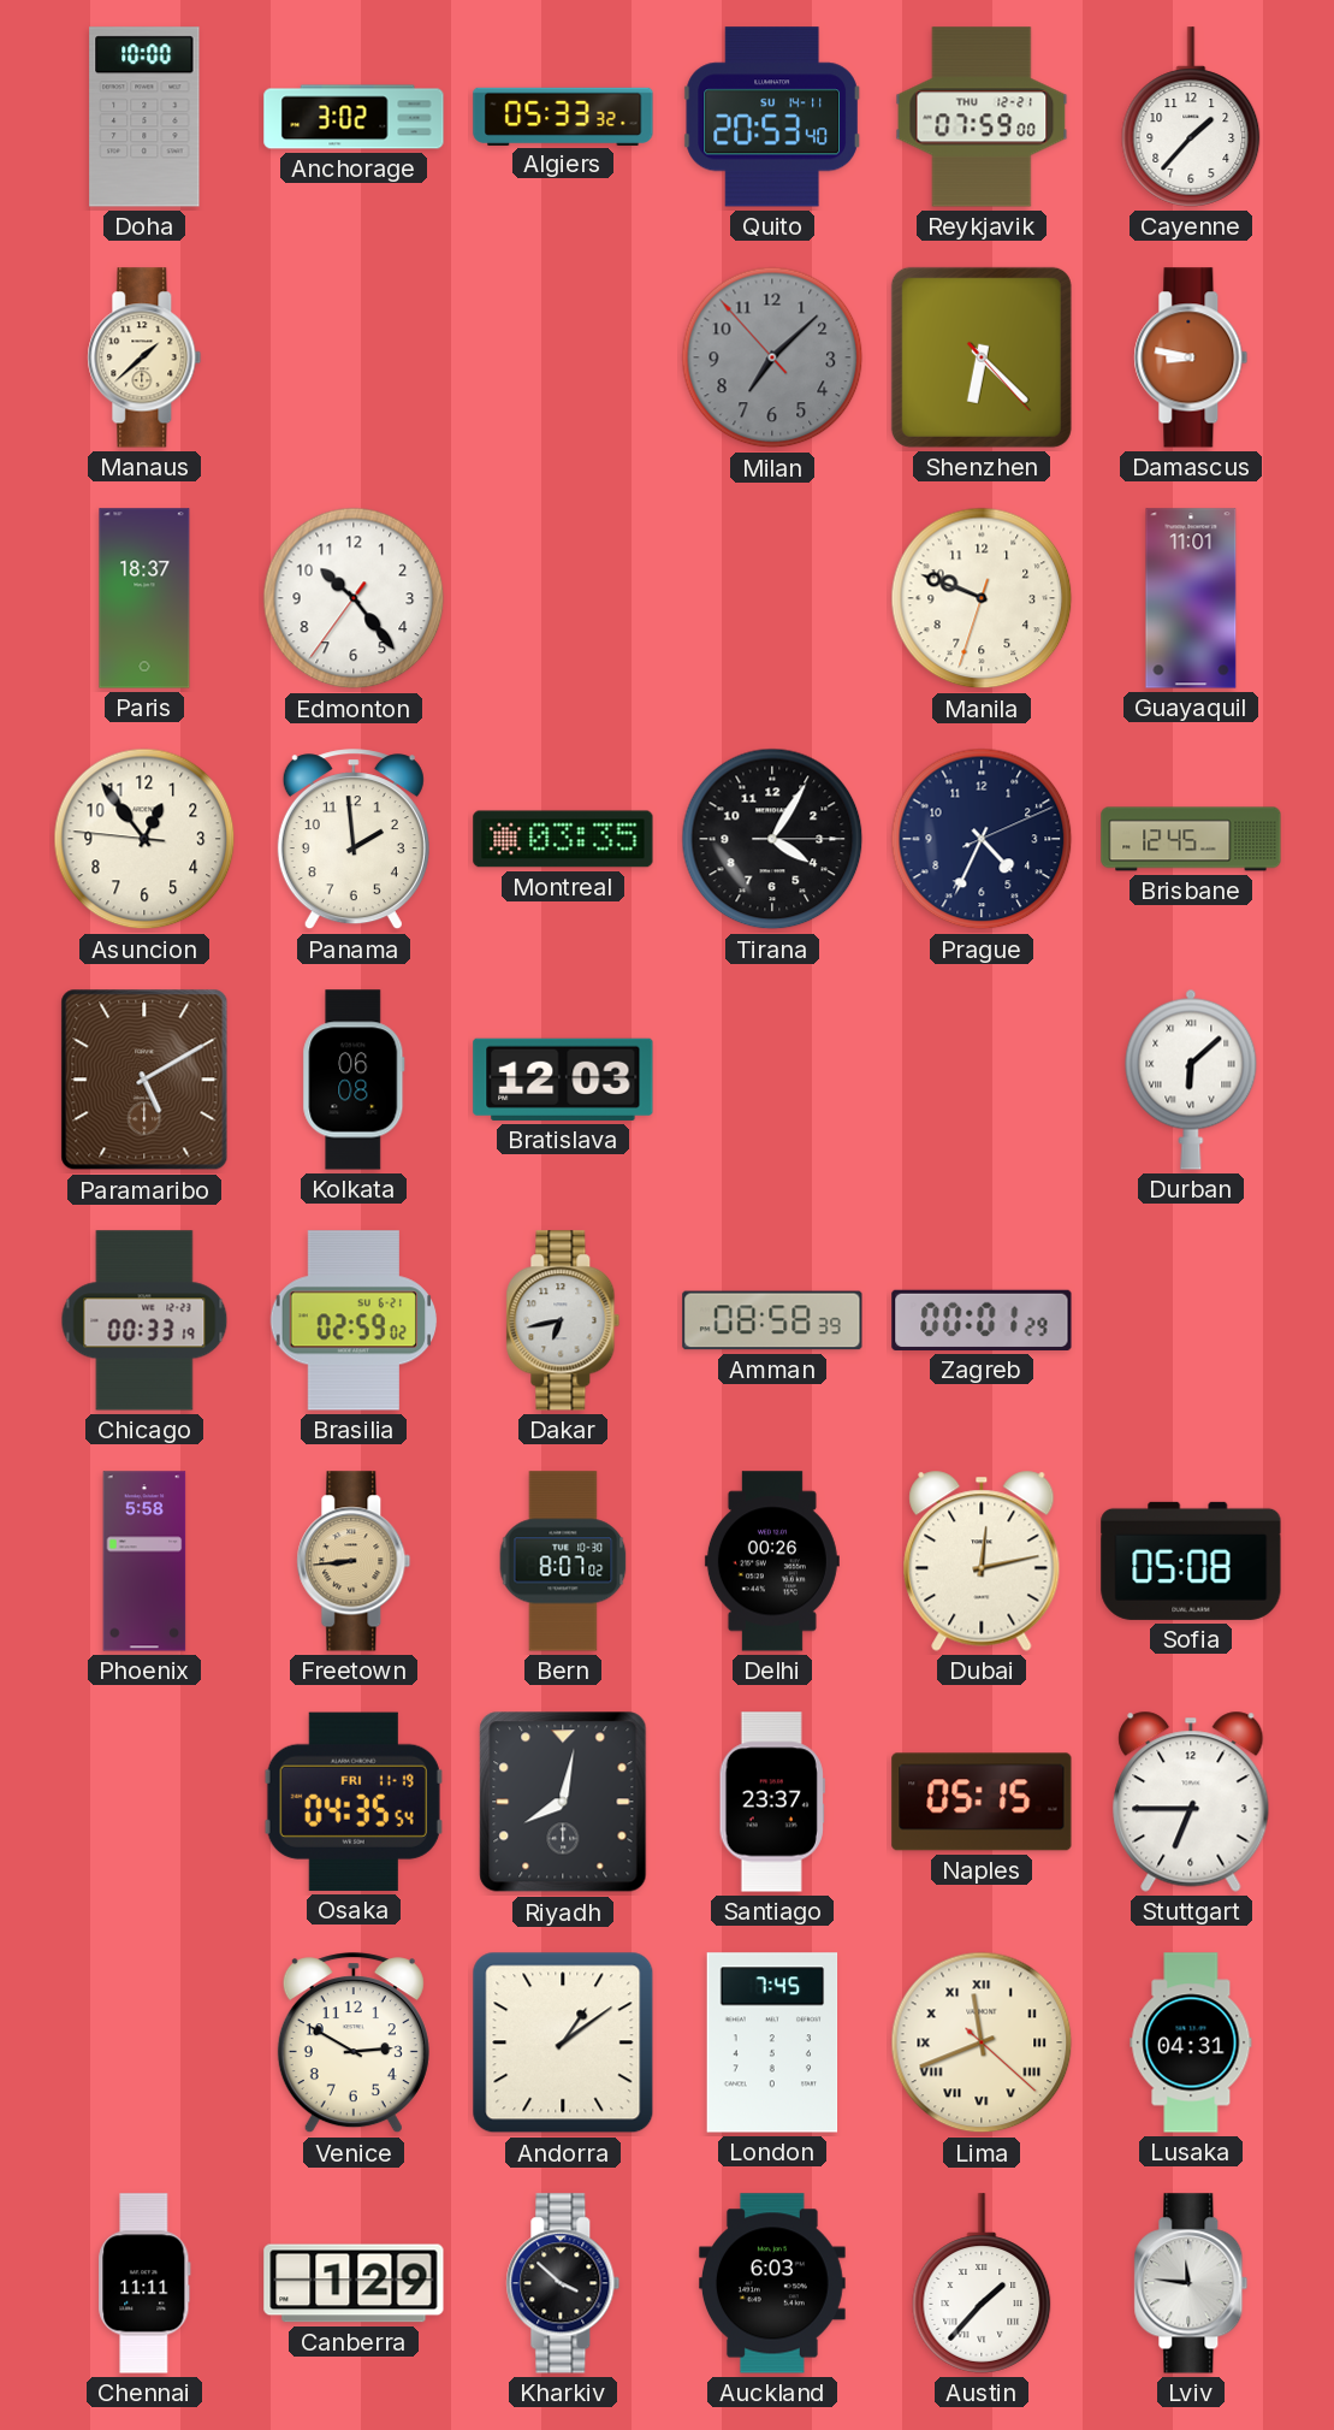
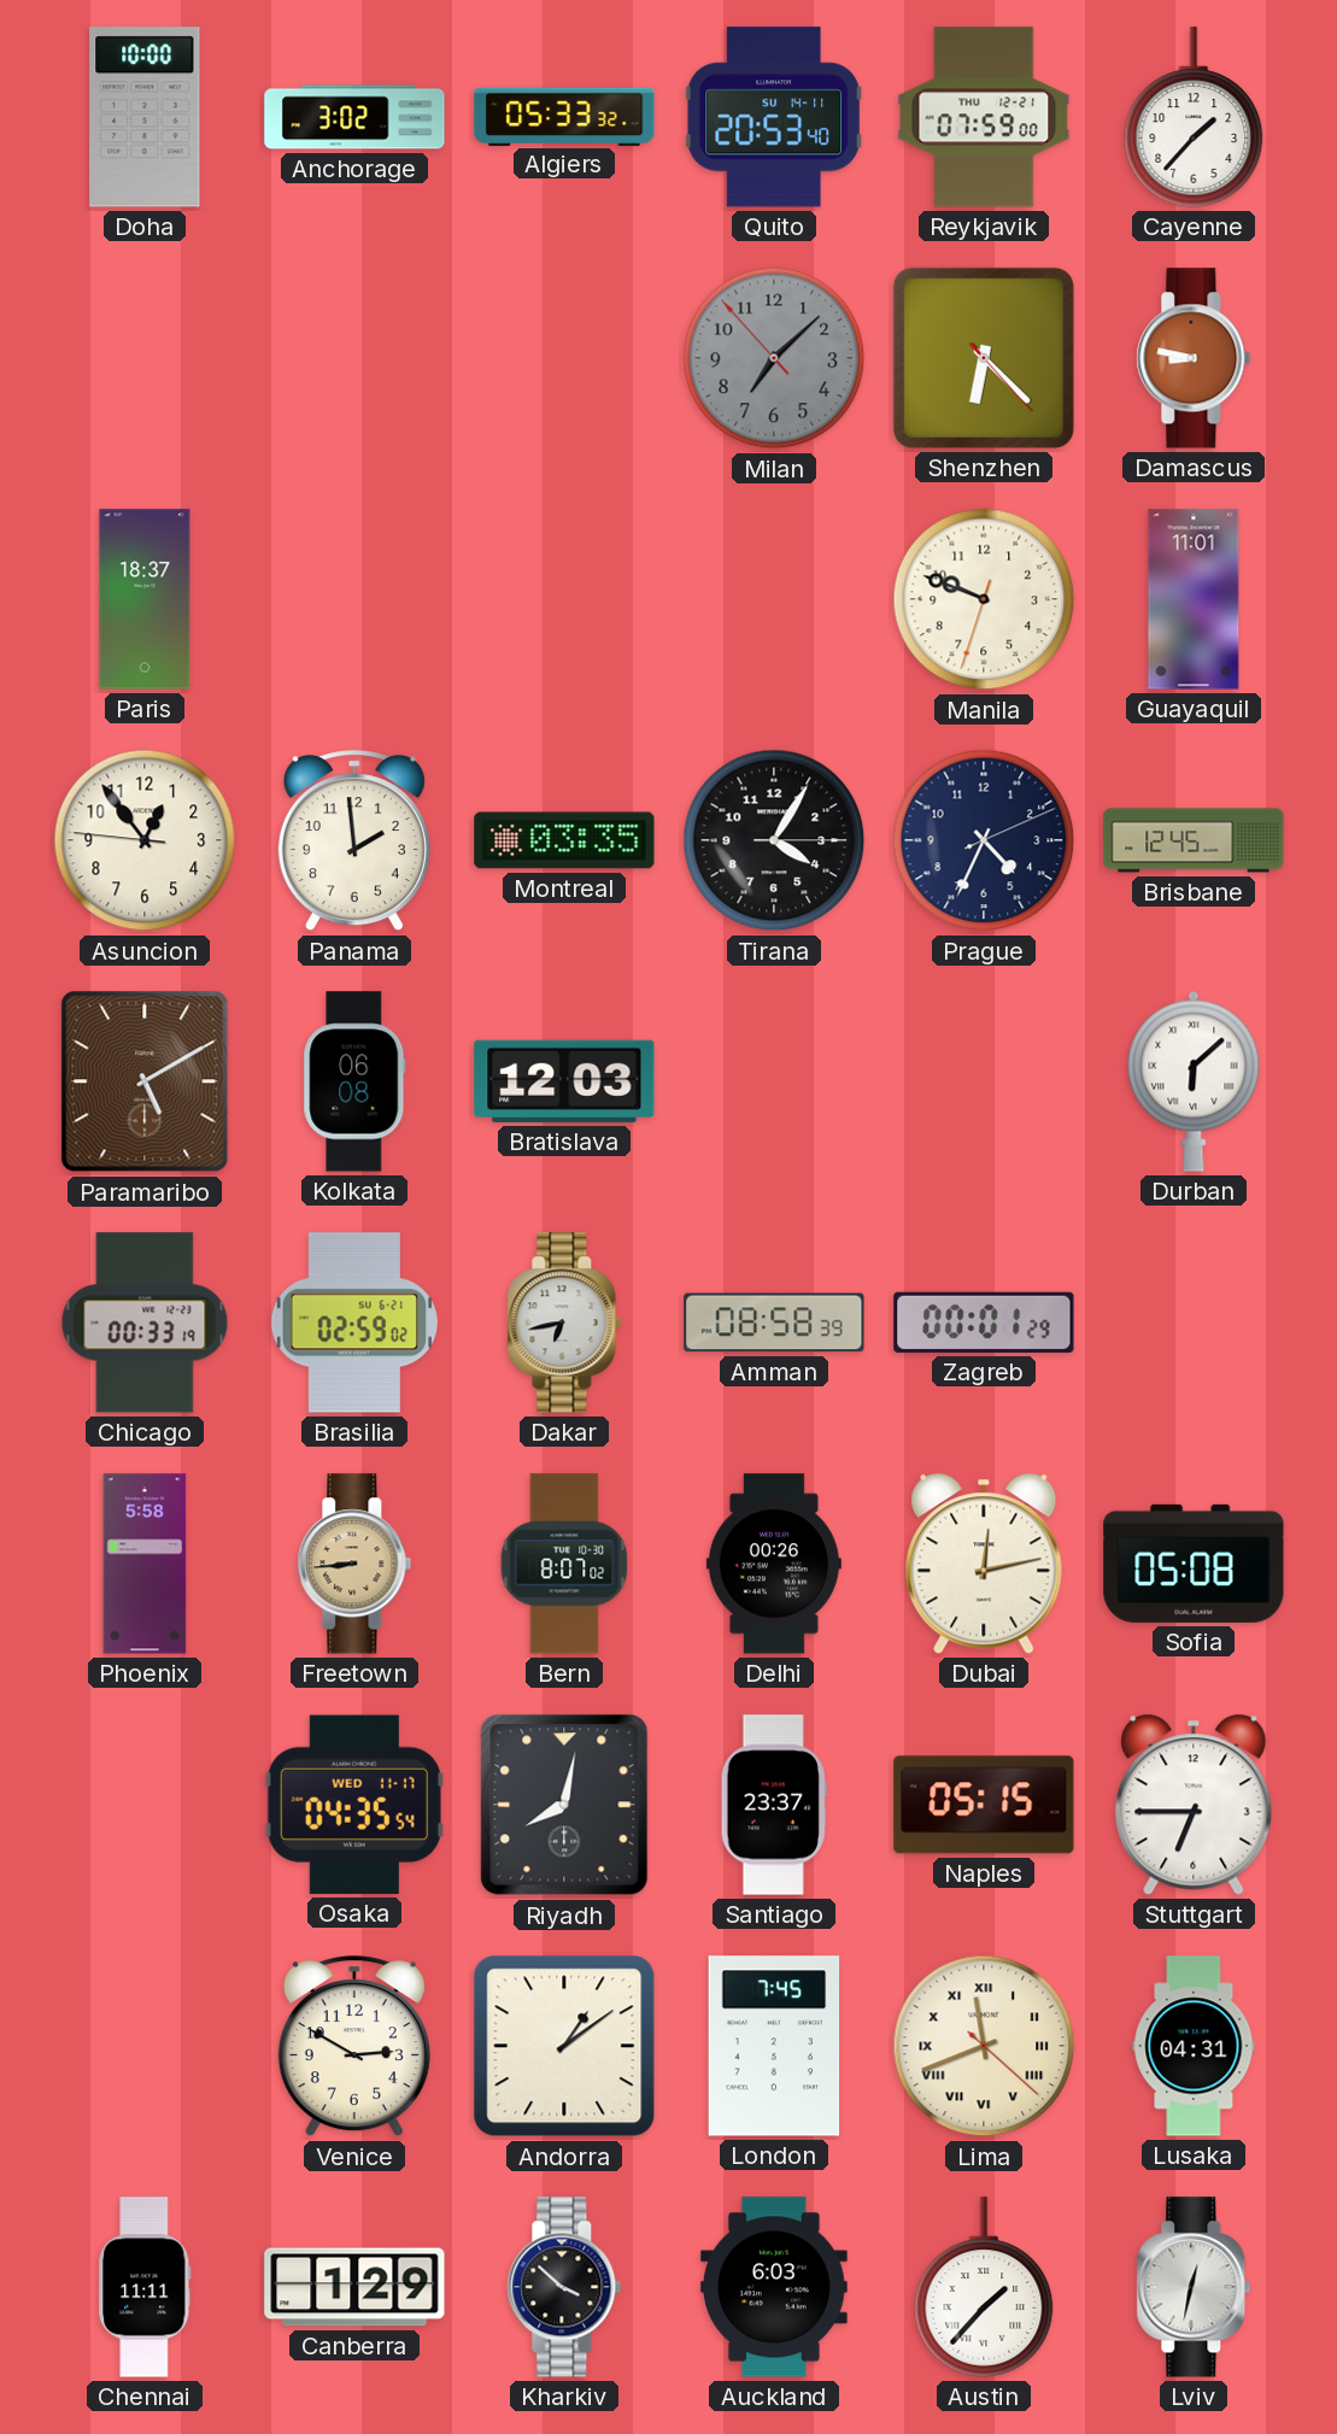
Manaus: 1:38 -> none (144, 357)
Edmonton: 10:23 -> none (354, 598)
Osaka date: FRI 11-19 -> WED 11-17 (354, 1805)
Lviv: 11:46 -> 12:32 (1194, 2287)
